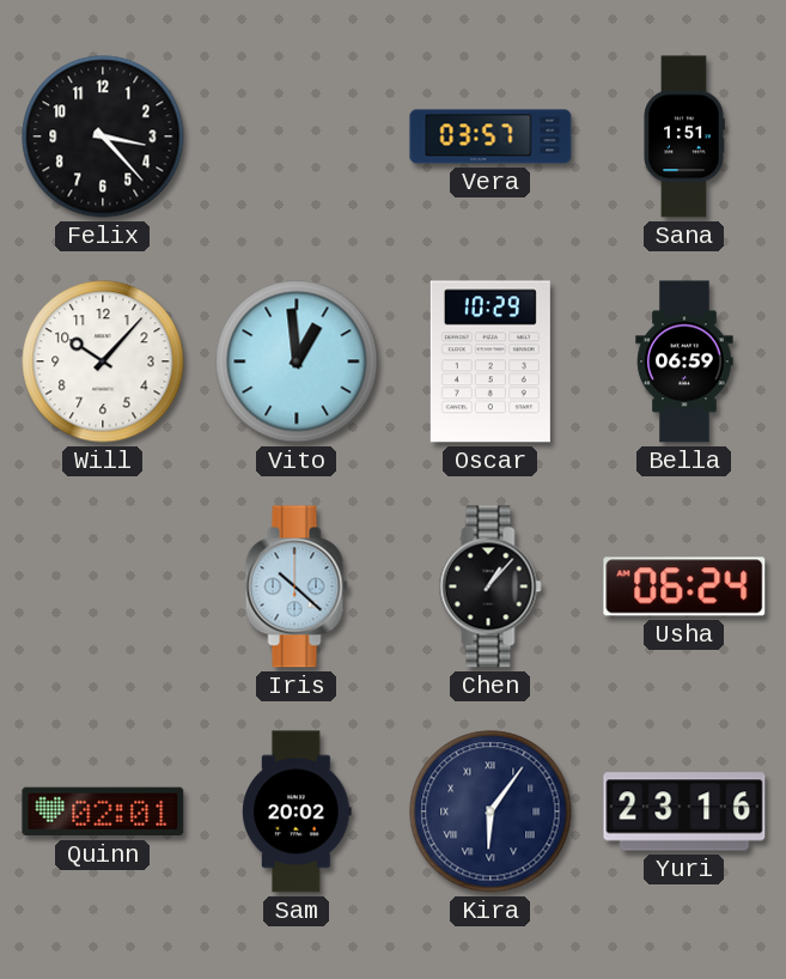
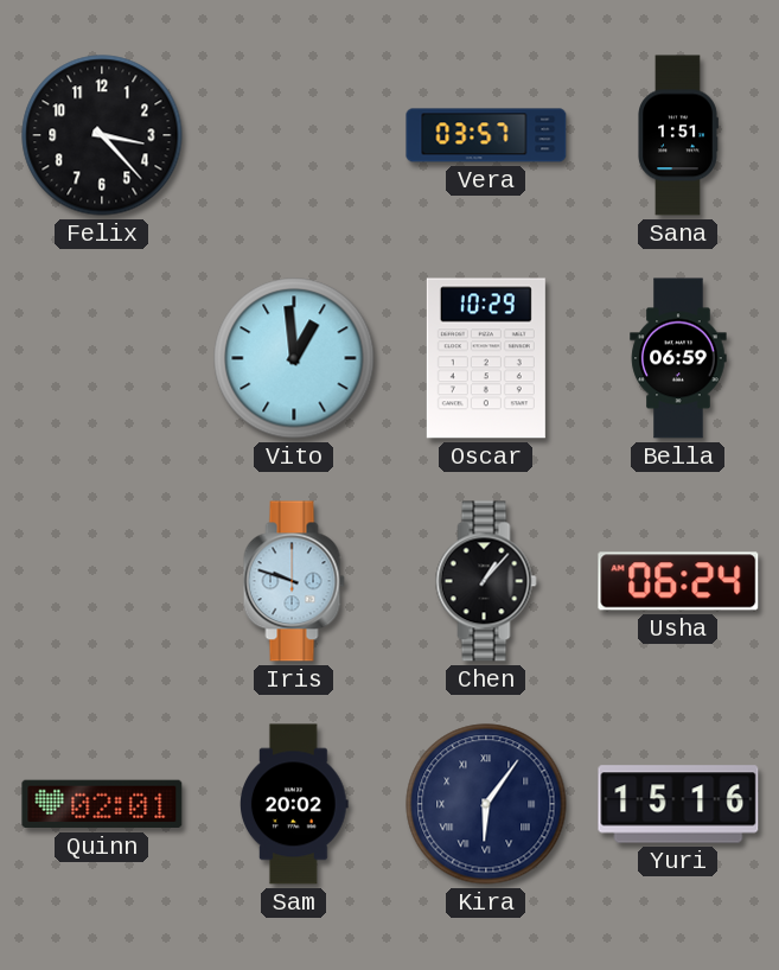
Will: 10:07 -> none (103, 361)
Iris: 10:22 -> 9:48 (294, 581)
Yuri: 23:16 -> 15:16 (678, 804)
